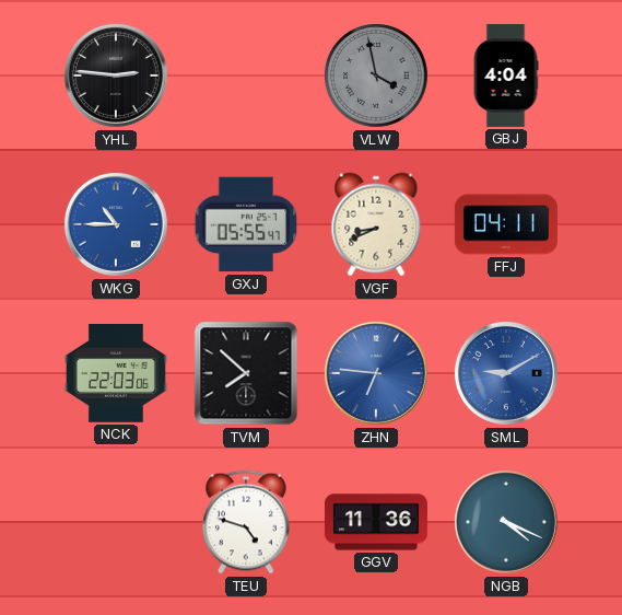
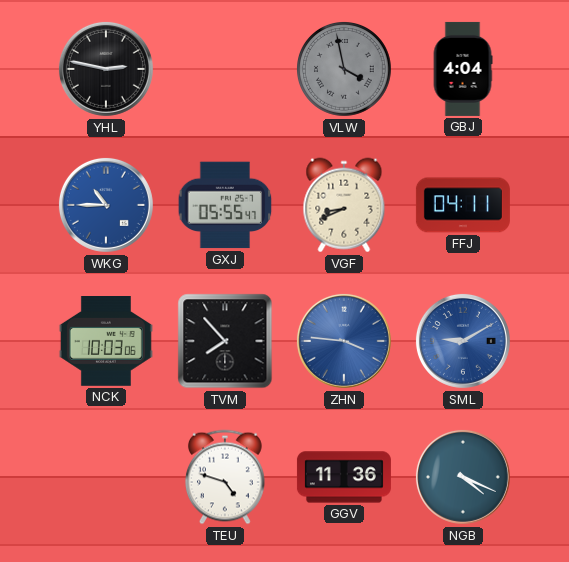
YHL: 2:46 -> 2:47 (106, 69)
NCK: 22:03 -> 10:03 (106, 342)
TVM: 7:52 -> 7:53 (225, 341)
ZHN: 6:46 -> 3:46 (344, 341)
